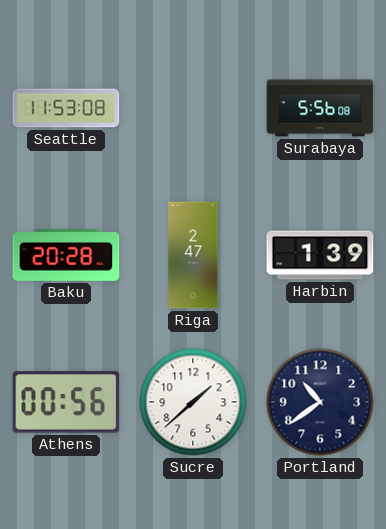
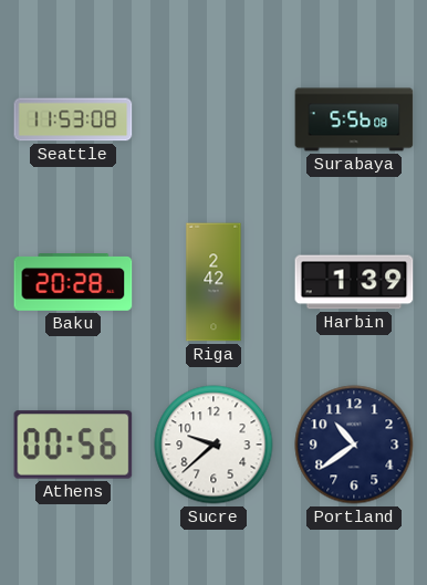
Riga: 2:47 -> 2:42 (213, 282)
Sucre: 1:38 -> 9:38 (213, 445)
